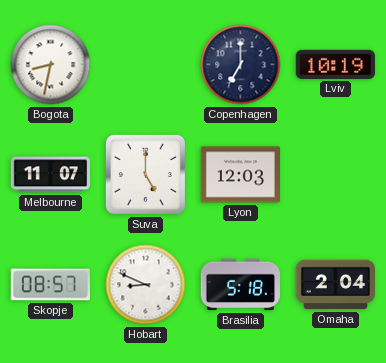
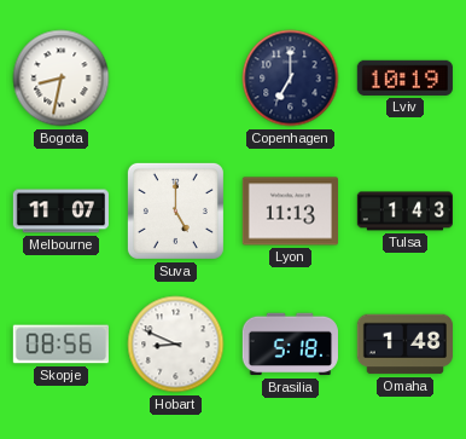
Lyon: 12:03 -> 11:13 (290, 212)
Tulsa: none -> 1:43 (404, 212)
Skopje: 08:57 -> 08:56 (60, 345)
Omaha: 2:04 -> 1:48 (404, 345)
